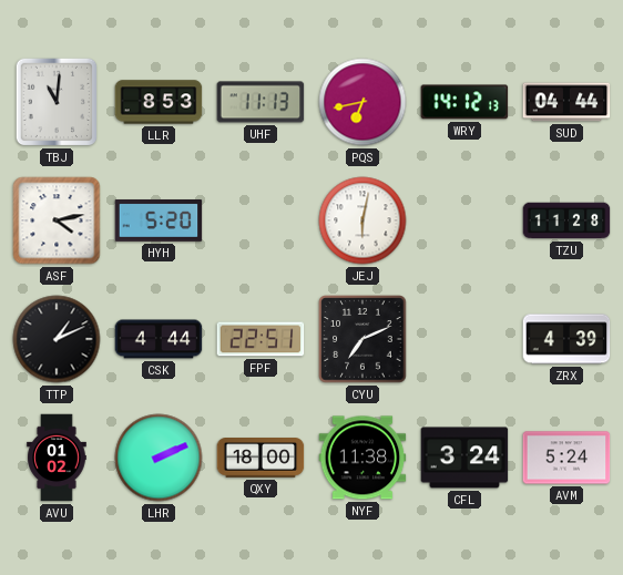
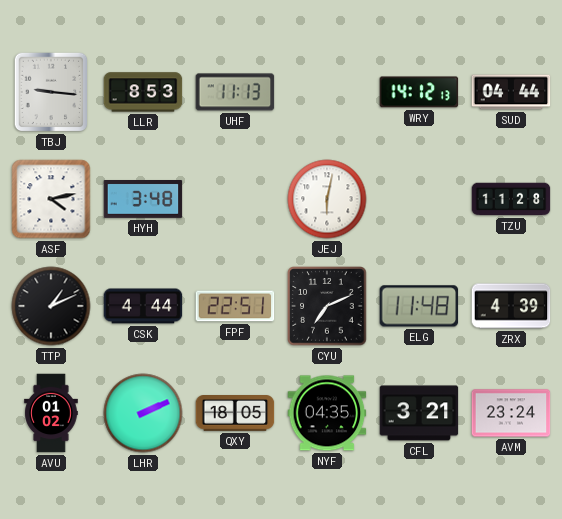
TBJ: 11:01 -> 9:16 (51, 92)
PQS: 6:43 -> none (362, 102)
HYH: 5:20 -> 3:48 (143, 200)
ELG: none -> 11:48 (419, 306)
QXY: 18:00 -> 18:05 (235, 414)
NYF: 11:38 -> 04:35 (327, 413)
CFL: 3:24 -> 3:21 (419, 413)
AVM: 5:24 -> 23:24 (511, 413)
